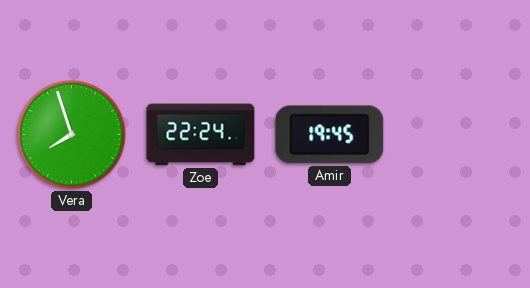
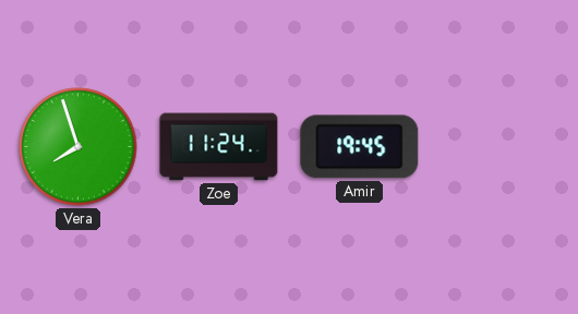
Zoe: 22:24 -> 11:24 (219, 147)
